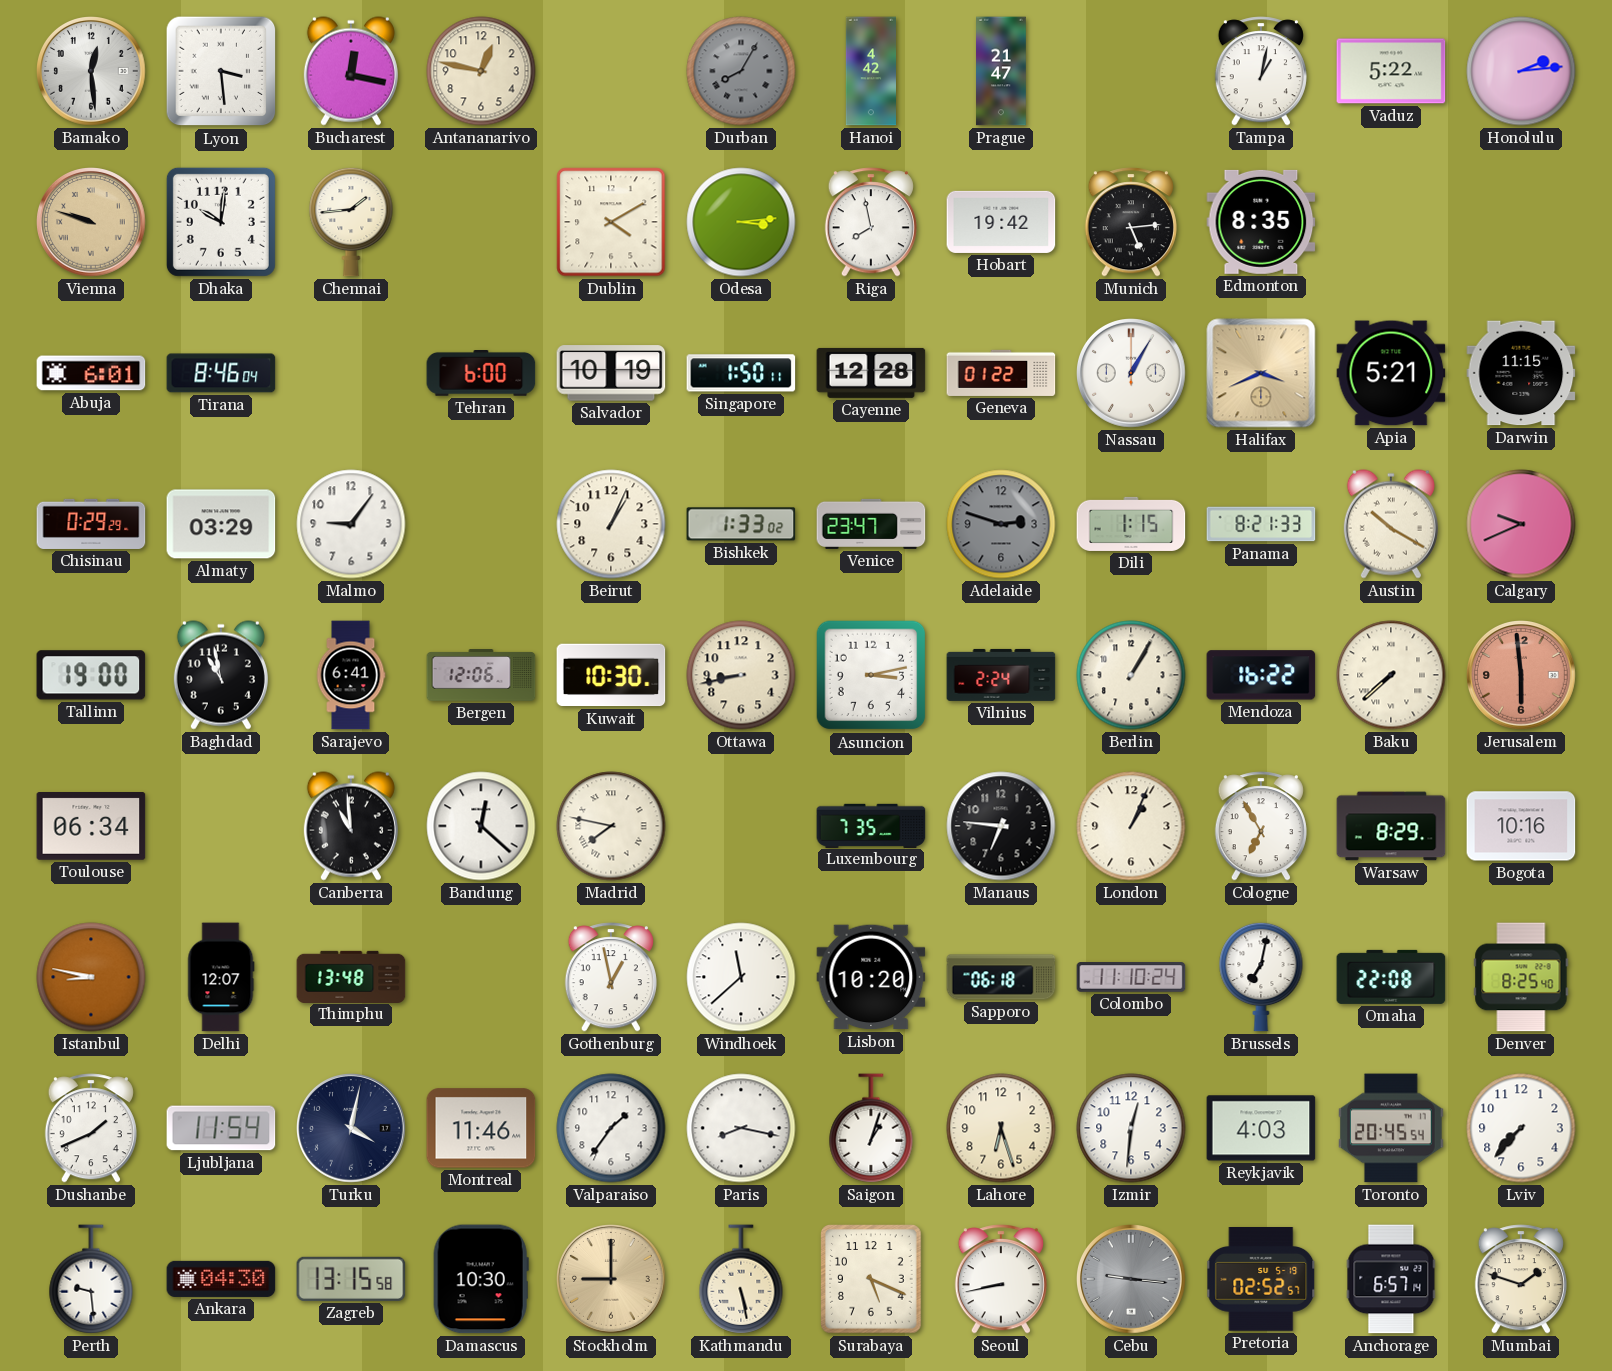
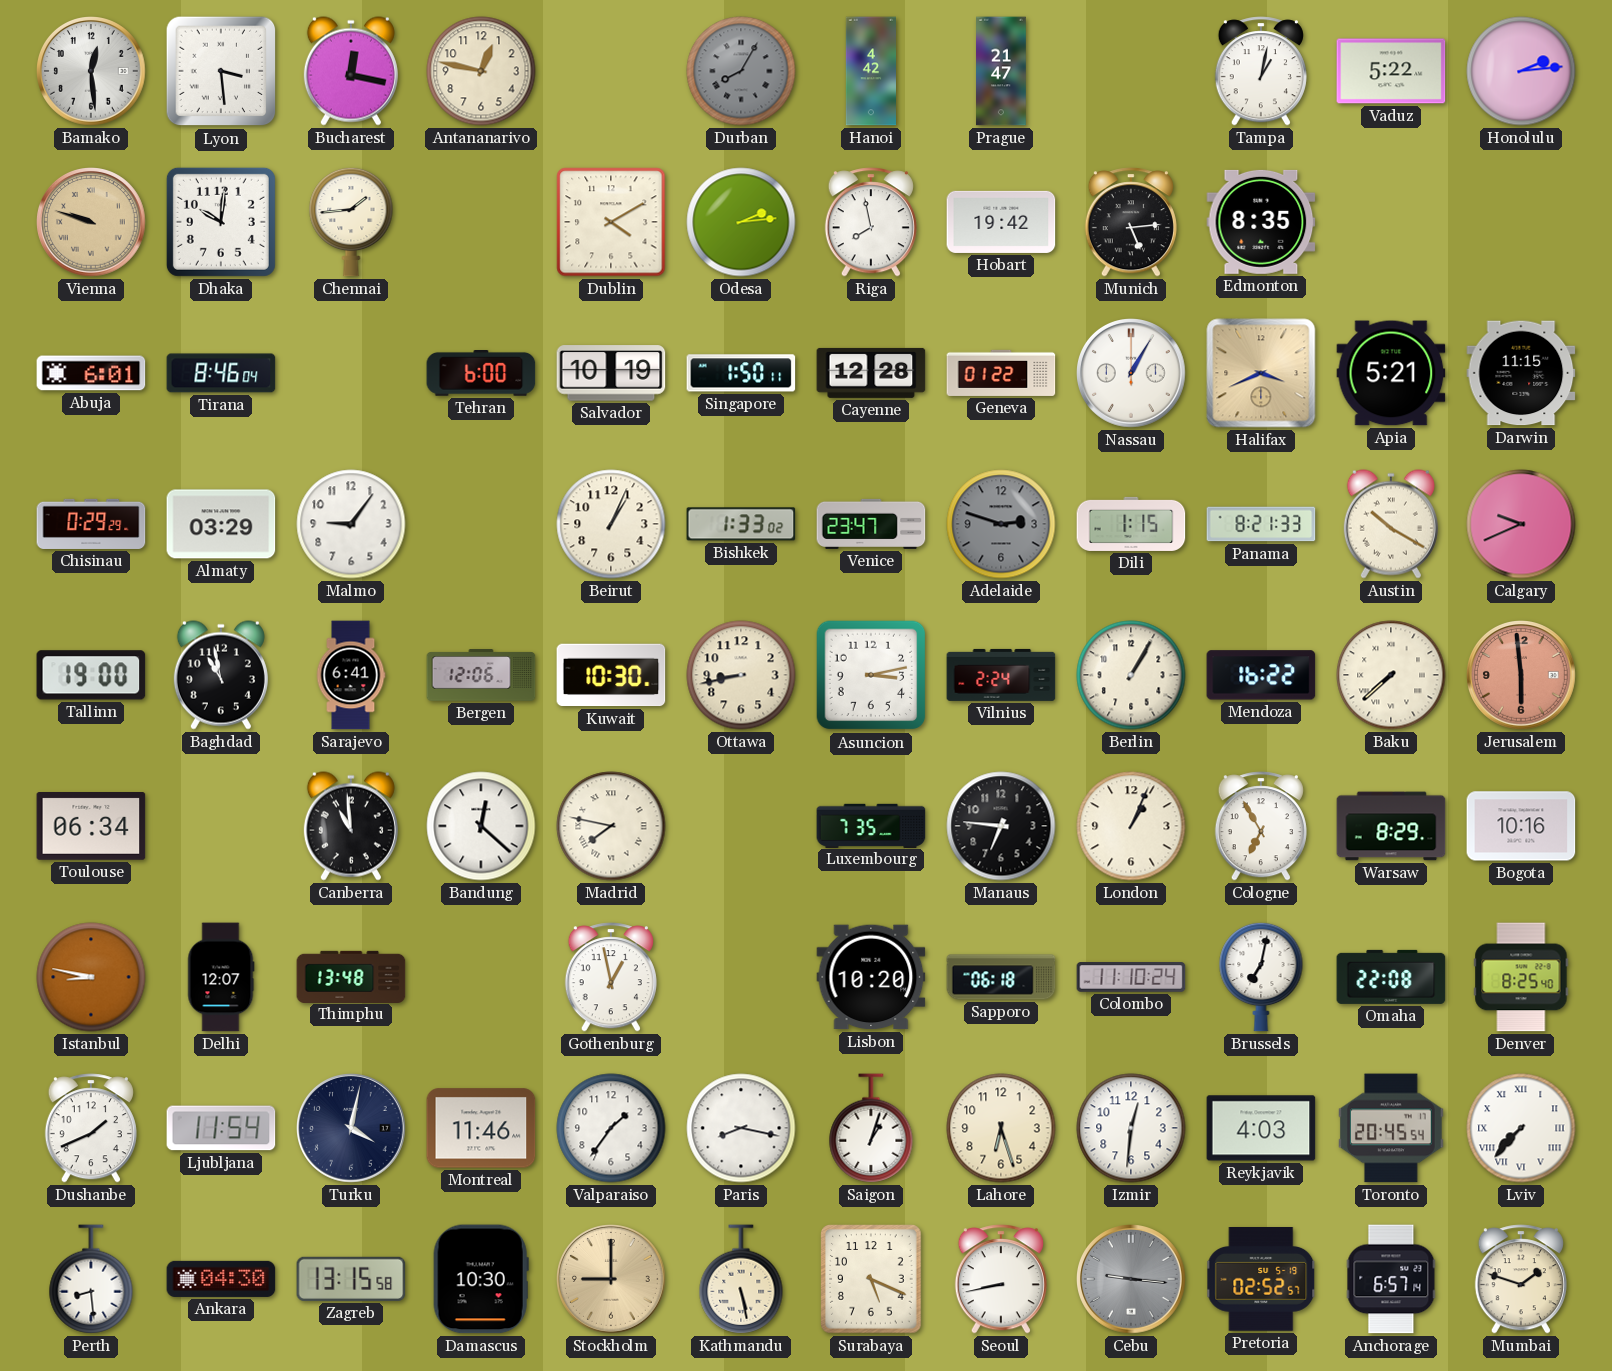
Odesa: 3:14 -> 2:14 (741, 222)
Windhoek: 11:38 -> none (741, 977)
Lviv numerals: Arabic -> Roman (1521, 1128)
Perth: 9:29 -> 8:29 (91, 1279)
